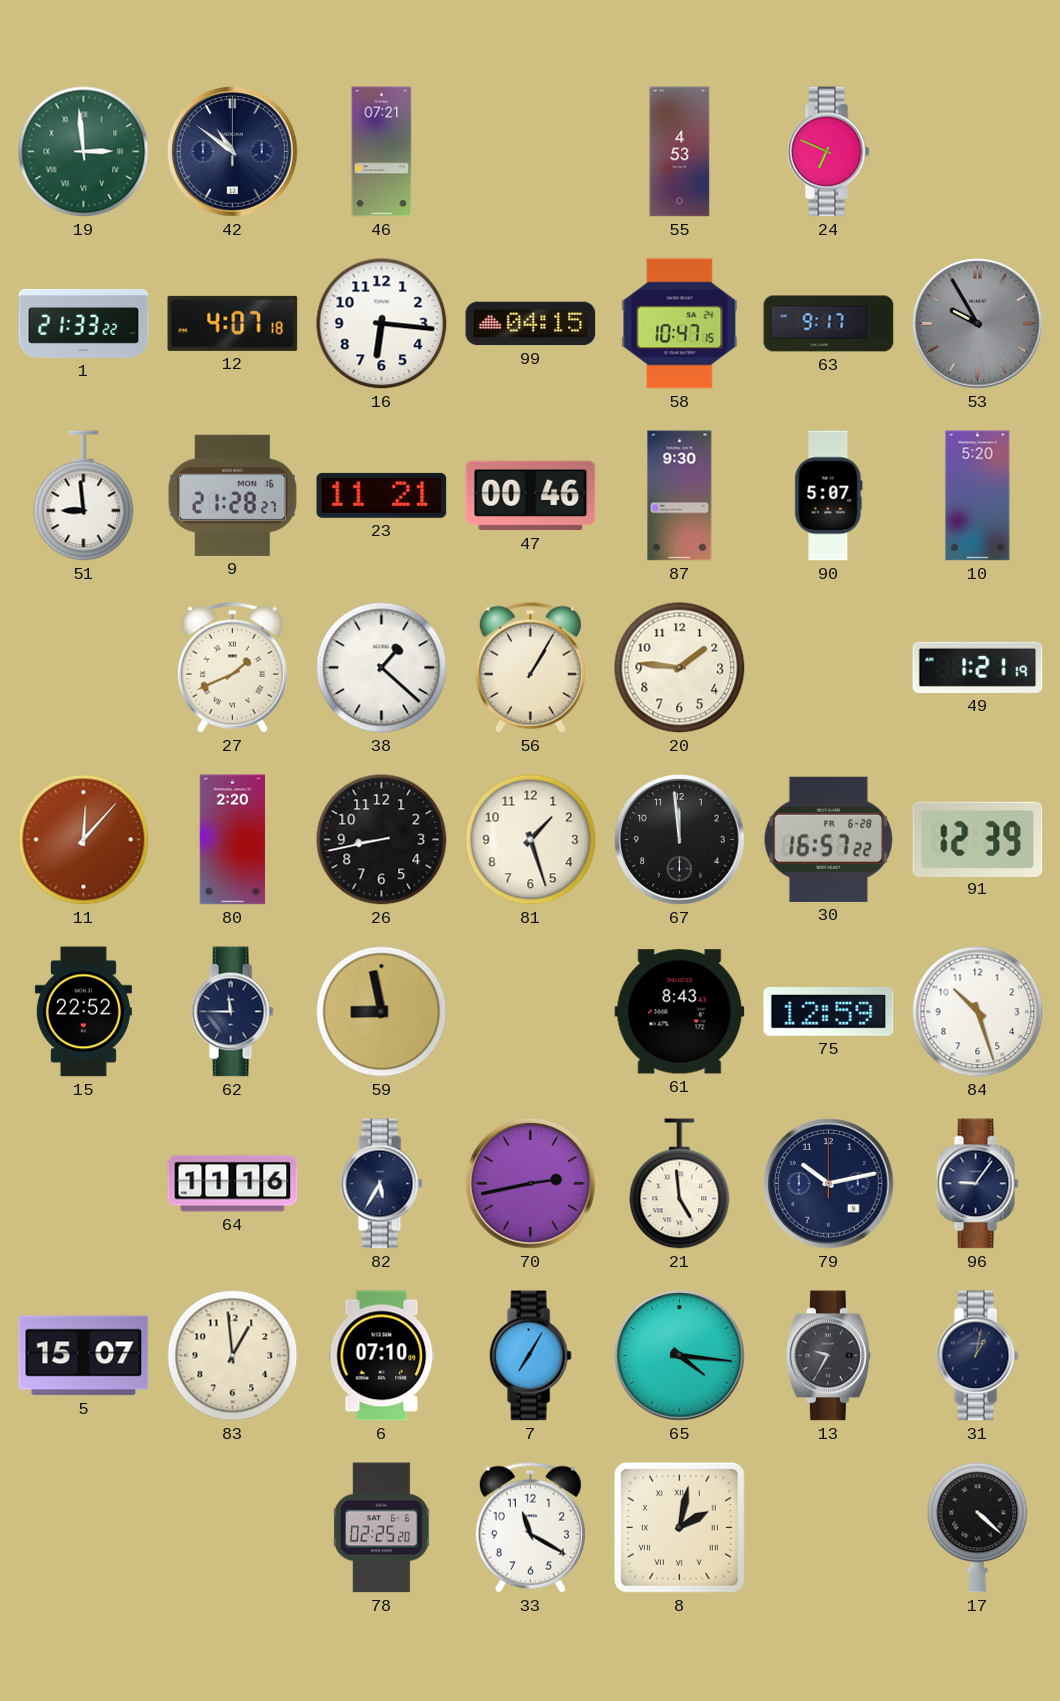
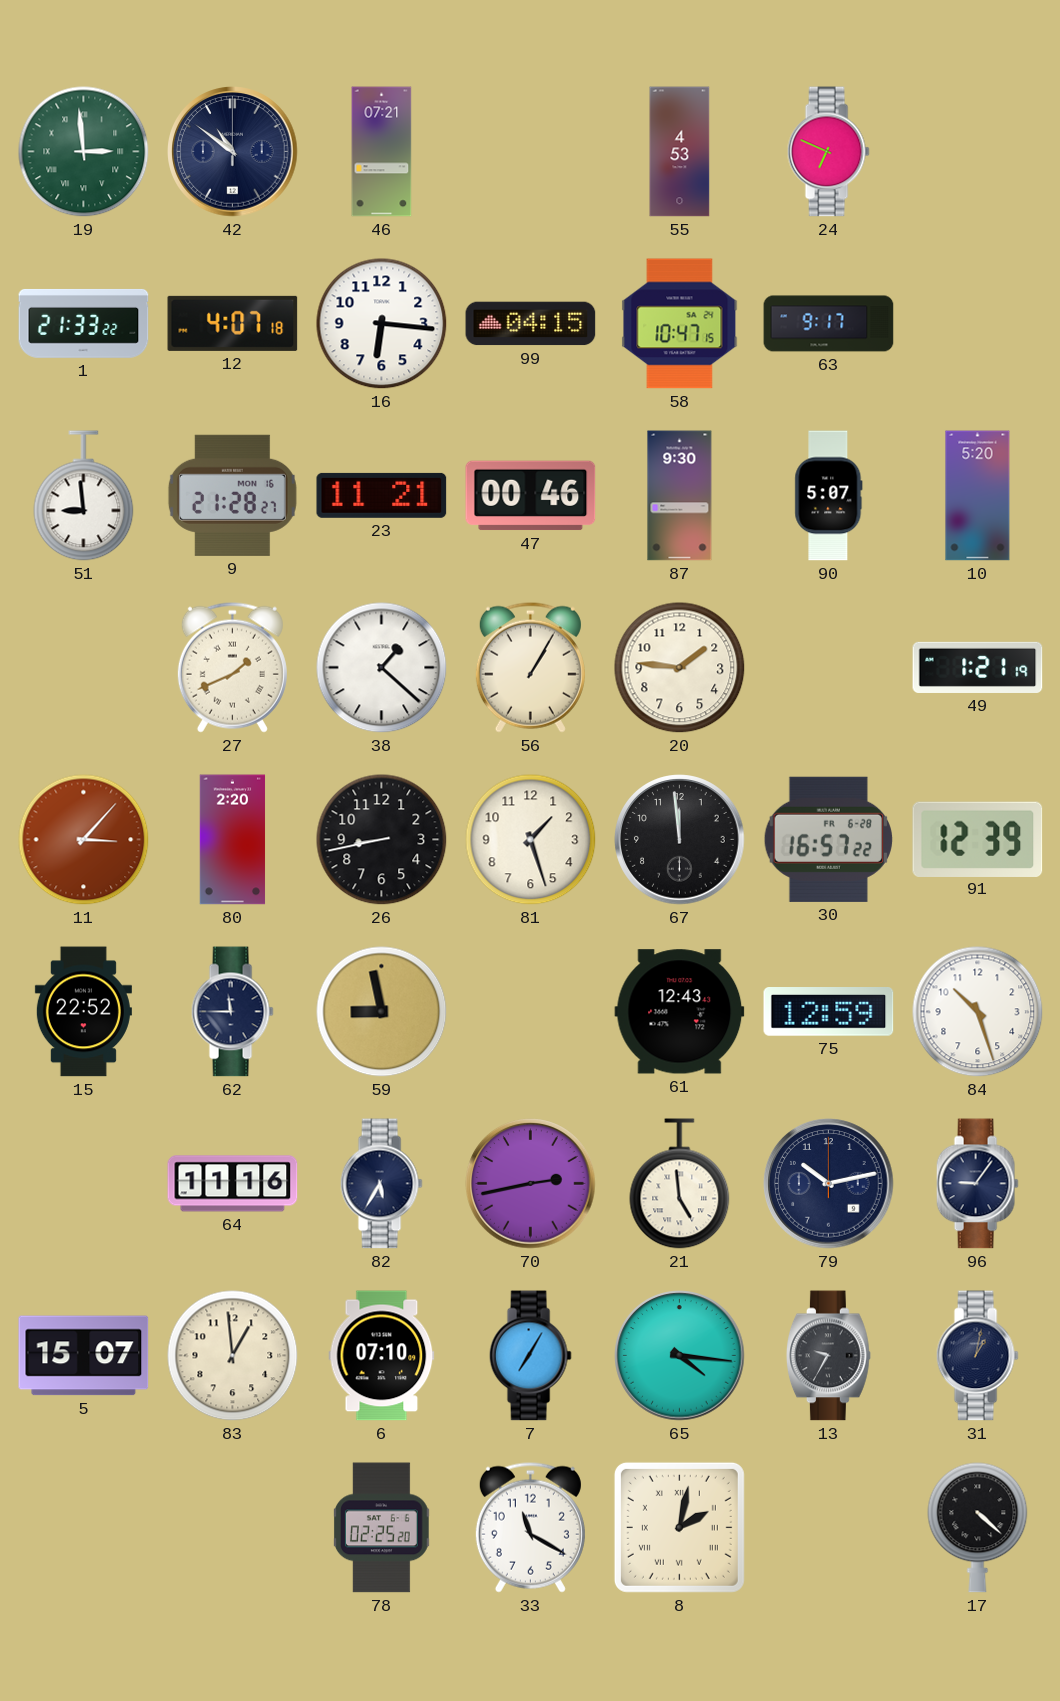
53: 9:55 -> none (978, 324)
11: 12:07 -> 3:07 (84, 840)
61: 8:43 -> 12:43 (680, 1012)
